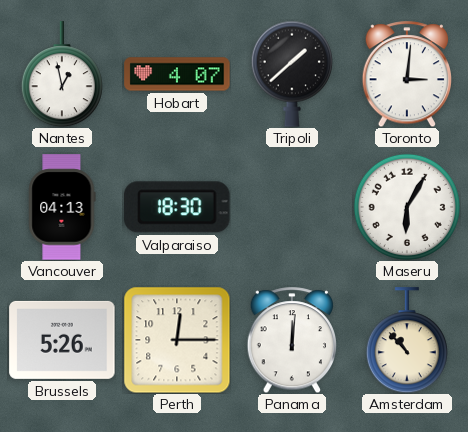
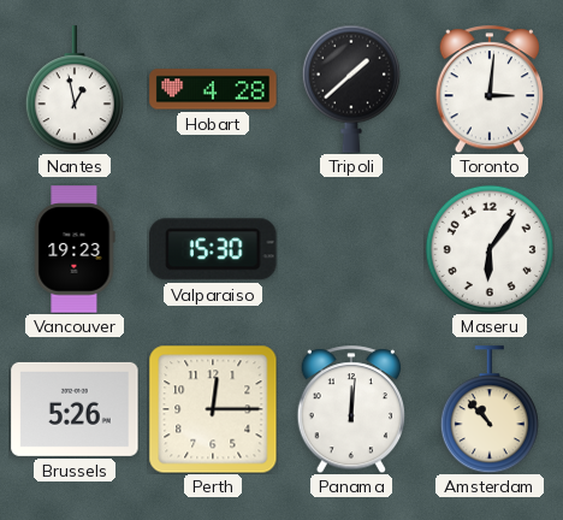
Hobart: 4:07 -> 4:28 (213, 89)
Vancouver: 04:13 -> 19:23 (75, 249)
Valparaiso: 18:30 -> 15:30 (213, 249)
Maseru: 6:05 -> 6:06 (490, 249)
